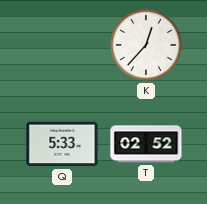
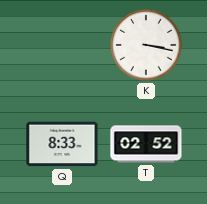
K: 12:37 -> 3:17 (146, 45)
Q: 5:33 -> 8:33 (62, 144)
